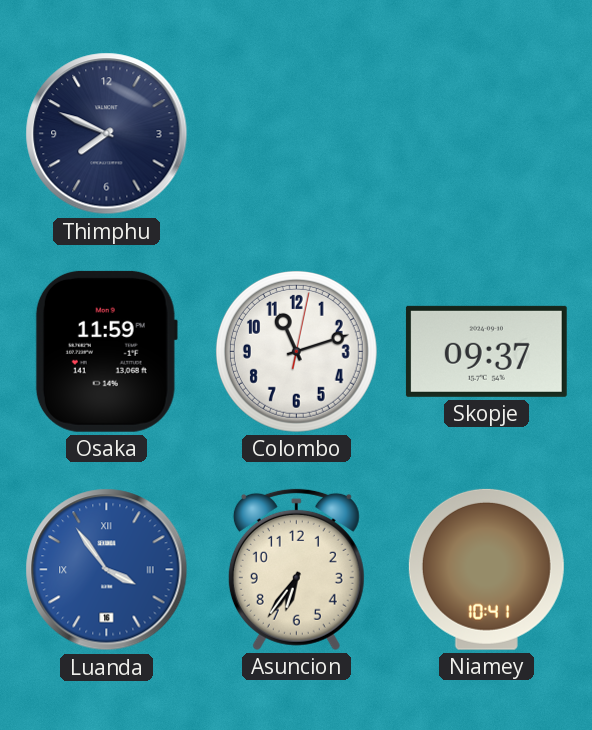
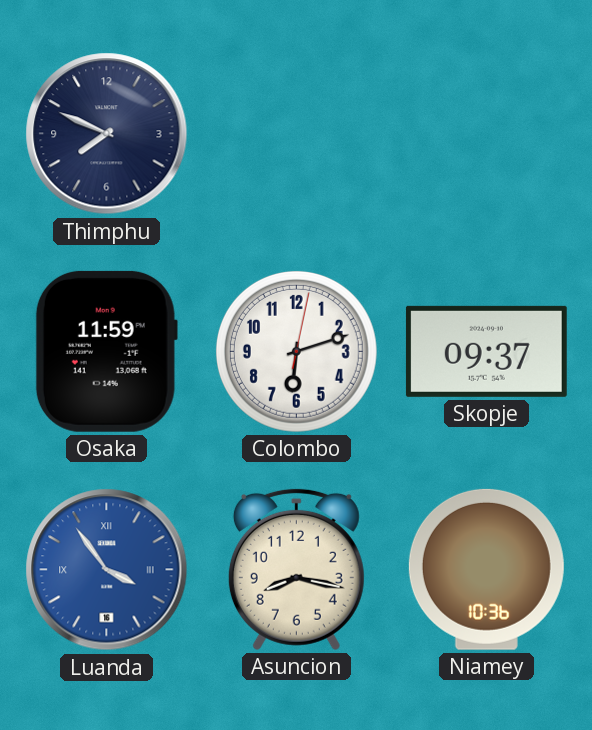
Colombo: 11:12 -> 6:12 (296, 351)
Asuncion: 6:36 -> 8:17 (296, 569)
Niamey: 10:41 -> 10:36 (486, 569)
